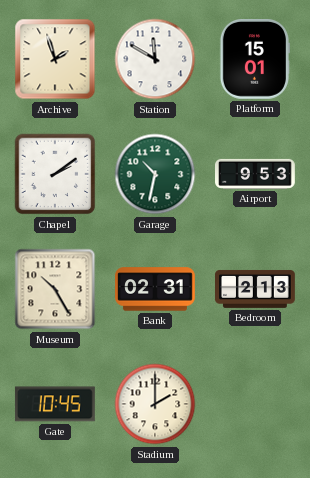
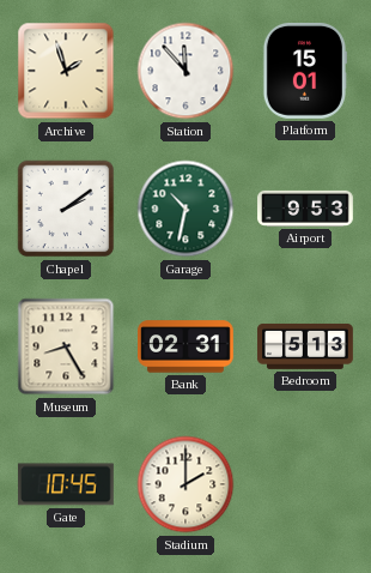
Station: 11:50 -> 11:53 (185, 71)
Museum: 10:25 -> 8:25 (66, 346)
Bedroom: 2:13 -> 5:13 (306, 346)
